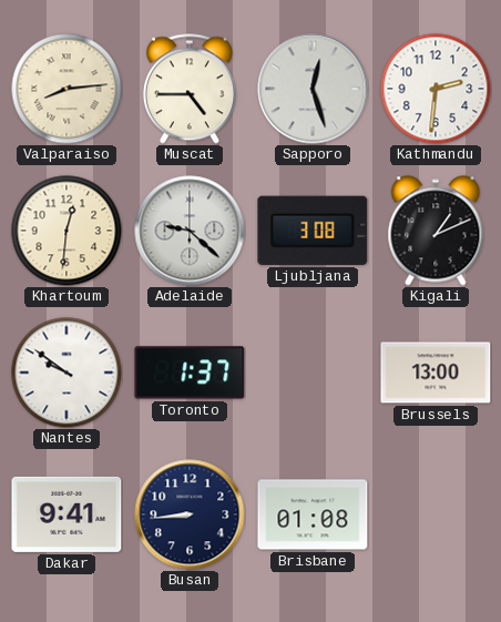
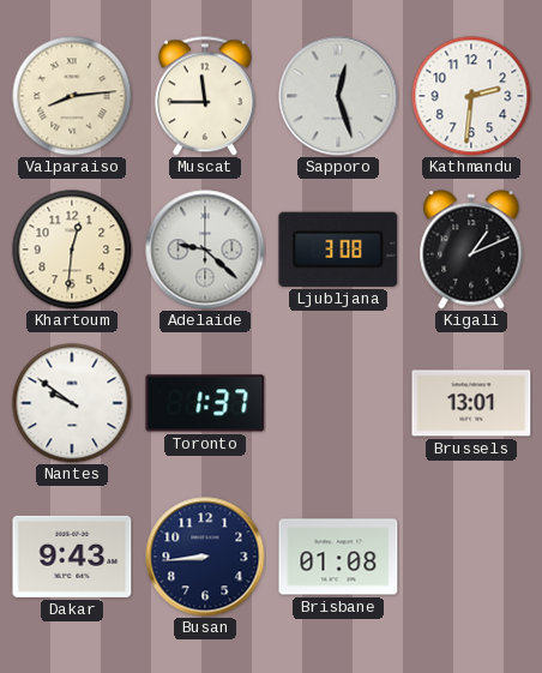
Muscat: 4:45 -> 11:45 (205, 96)
Brussels: 13:00 -> 13:01 (471, 403)
Dakar: 9:41 -> 9:43 (72, 557)
